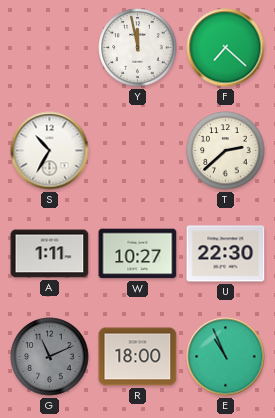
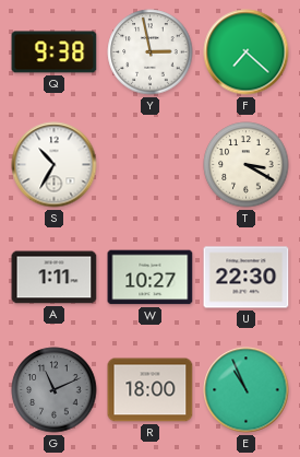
Q: none -> 9:38 (55, 52)
Y: 11:58 -> 2:58 (151, 52)
T: 2:38 -> 3:20 (247, 165)
